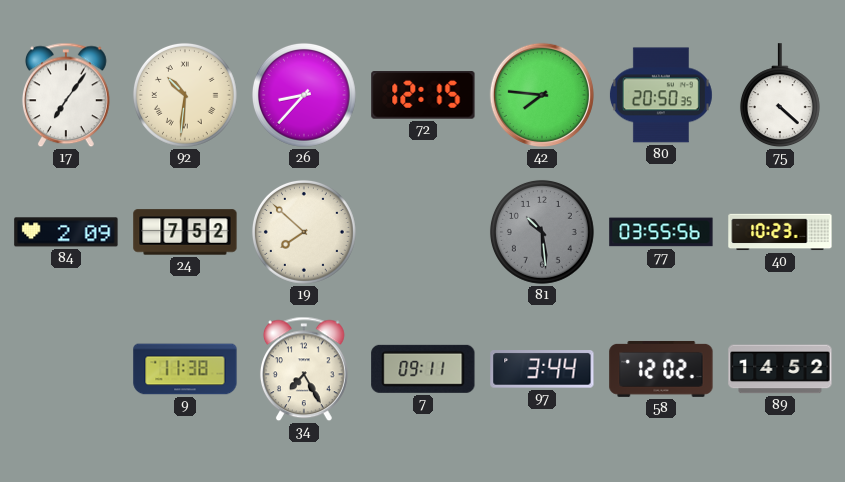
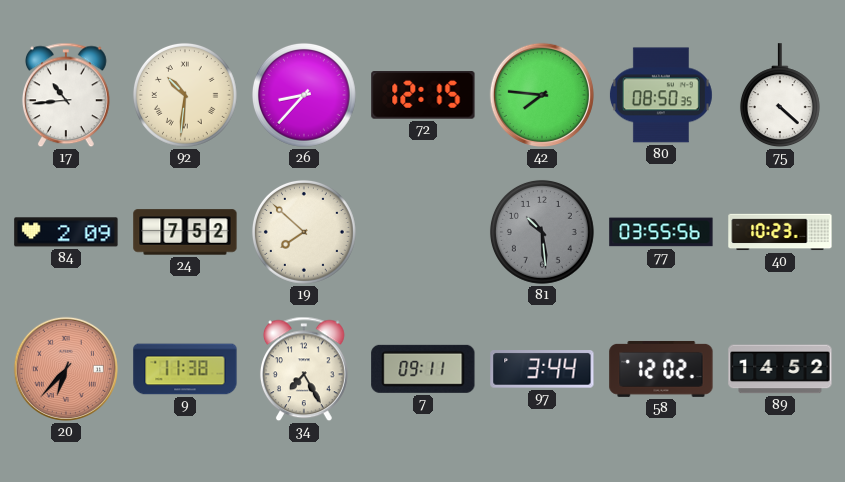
17: 7:06 -> 10:44 (66, 95)
80: 20:50 -> 08:50 (661, 95)
20: none -> 6:37 (66, 369)
